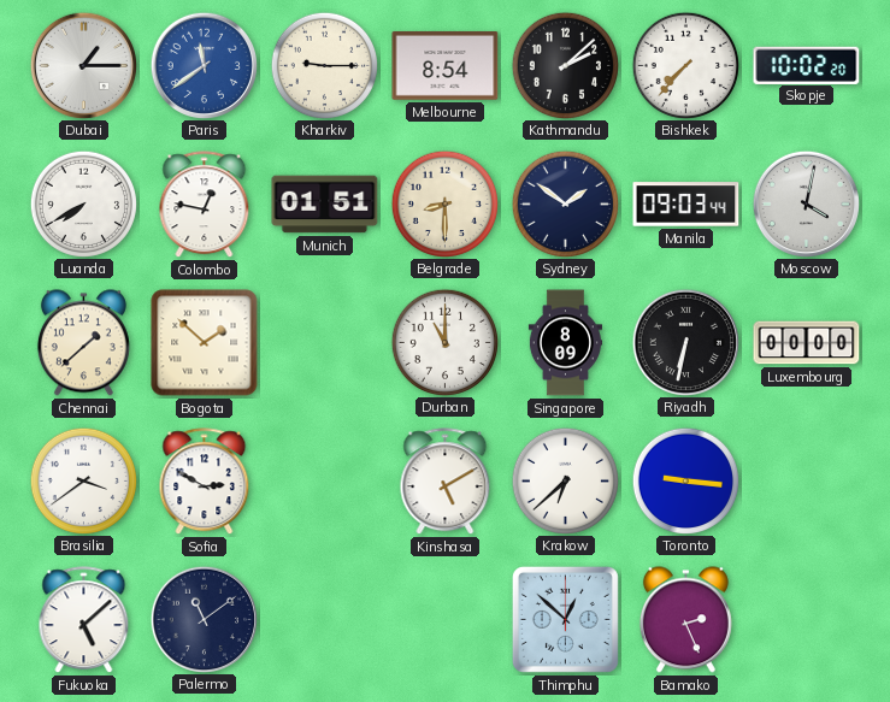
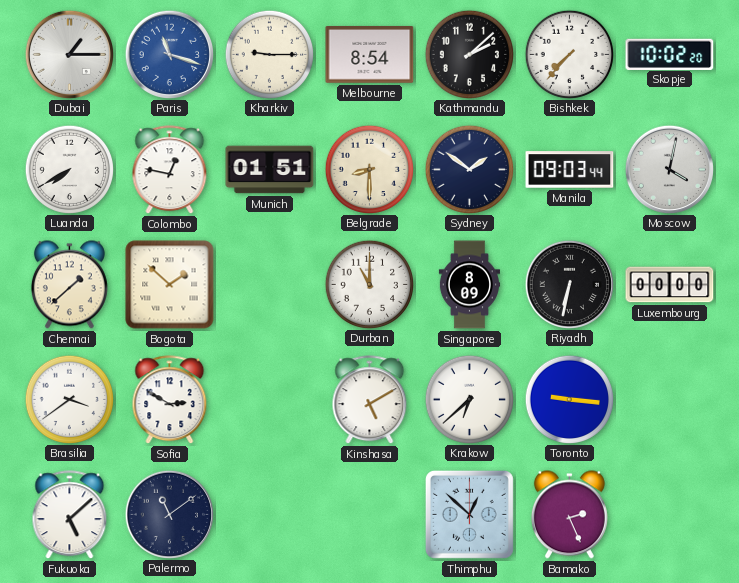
Paris: 11:39 -> 11:18 (169, 54)
